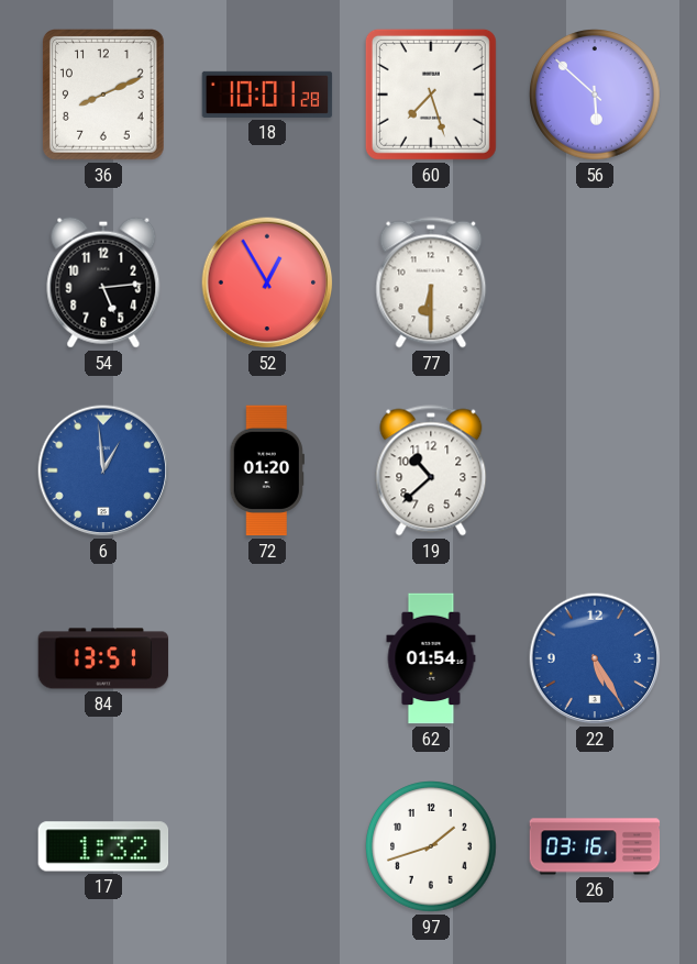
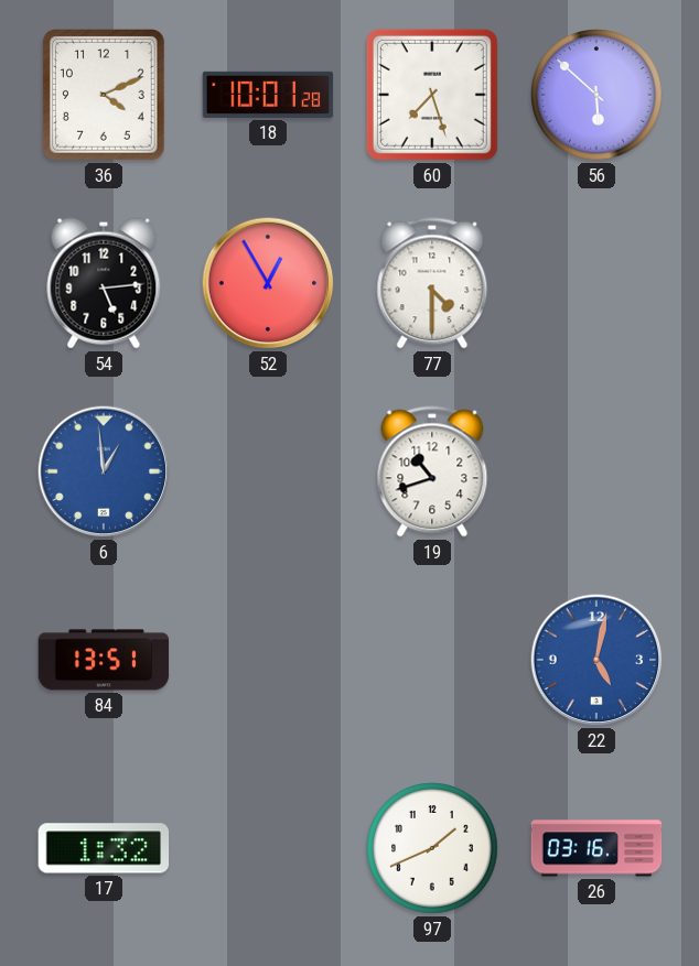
36: 8:11 -> 4:11 (104, 96)
77: 6:30 -> 4:30 (432, 283)
72: 01:20 -> none (267, 470)
19: 10:38 -> 10:42 (432, 471)
62: 01:54 -> none (431, 658)
22: 5:25 -> 5:02 (596, 660)
97: 1:42 -> 1:41 (433, 849)
